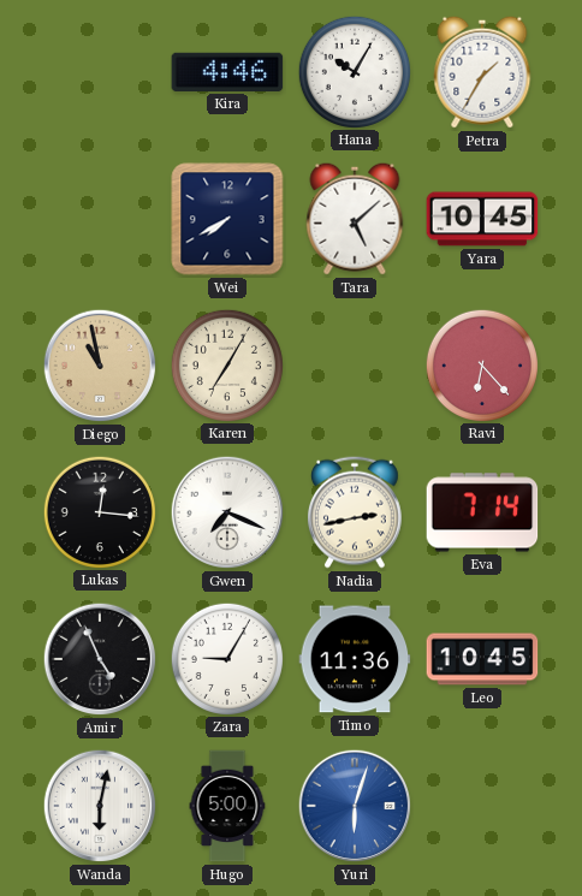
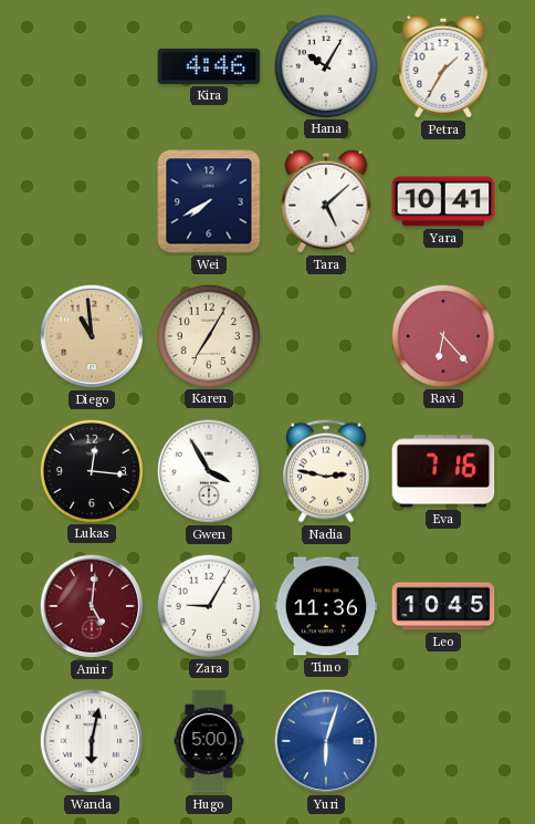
Yara: 10:45 -> 10:41 (443, 201)
Diego: 10:58 -> 10:59 (92, 336)
Gwen: 7:19 -> 3:55 (209, 471)
Nadia: 2:43 -> 2:47 (326, 471)
Eva: 7:14 -> 7:16 (443, 471)
Amir: 4:56 -> 5:01 (92, 606)
Amir dial: black -> burgundy (92, 606)
